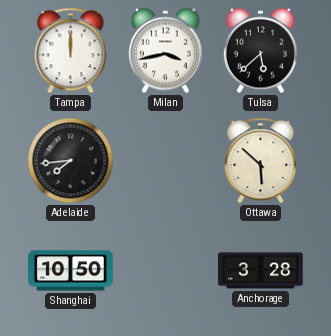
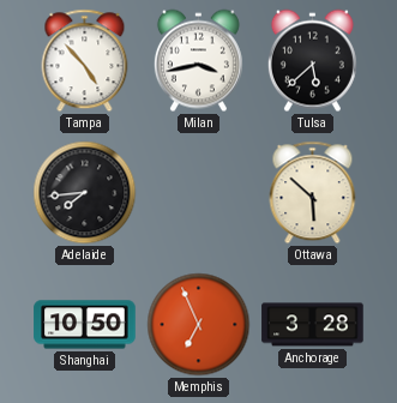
Tampa: 12:00 -> 4:53 (85, 61)
Memphis: none -> 6:56 (199, 325)
